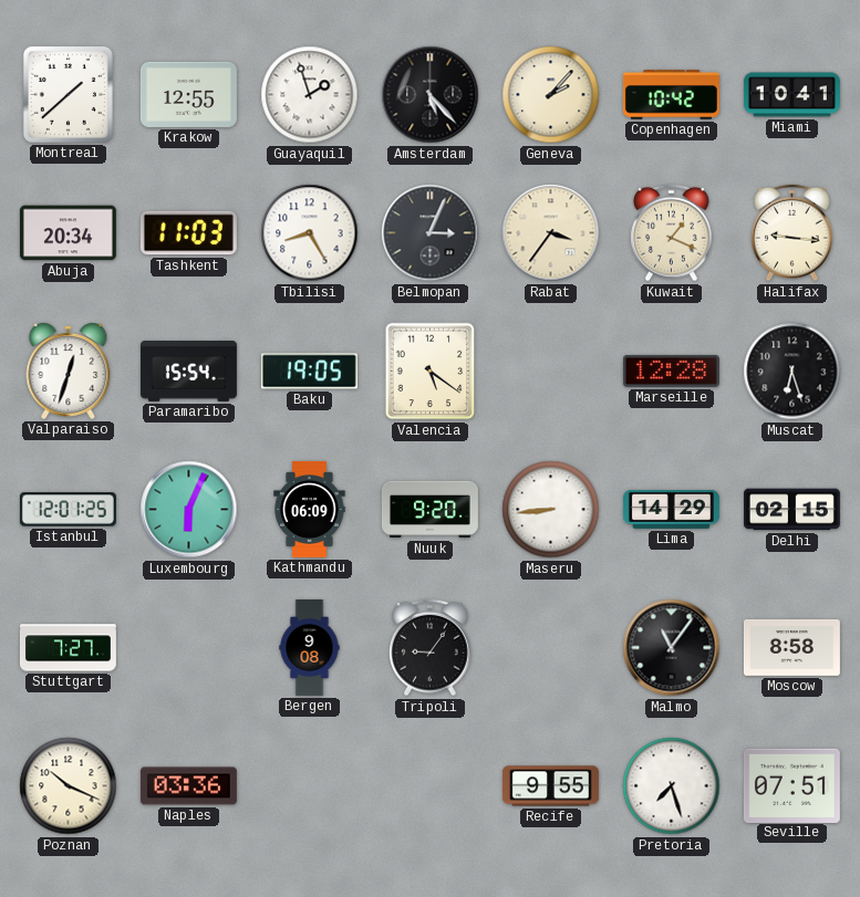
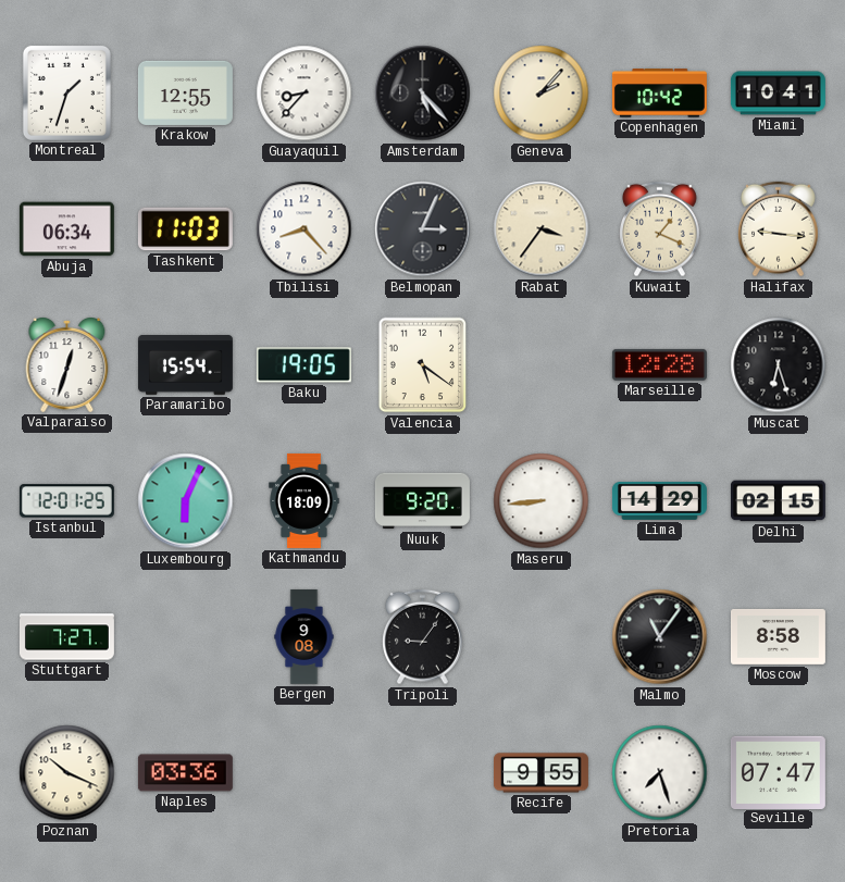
Montreal: 1:38 -> 1:33 (66, 92)
Guayaquil: 1:57 -> 8:37 (305, 94)
Abuja: 20:34 -> 06:34 (66, 229)
Tbilisi: 8:25 -> 8:23 (305, 229)
Kathmandu: 06:09 -> 18:09 (305, 500)
Seville: 07:51 -> 07:47 (778, 772)
